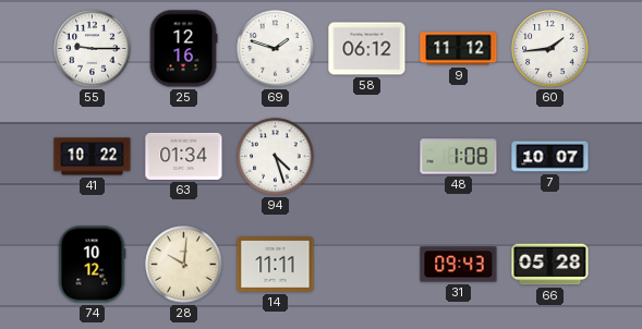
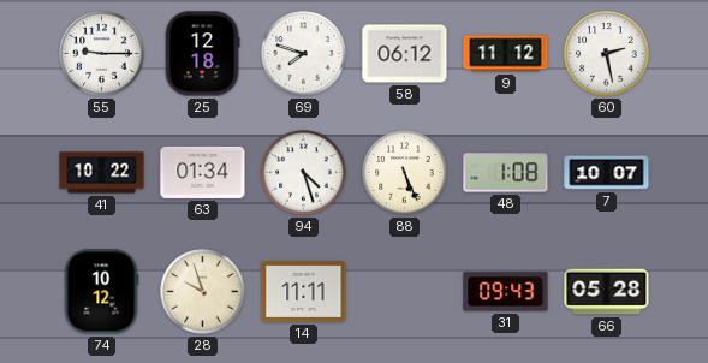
25: 12:16 -> 12:18 (202, 54)
69: 1:48 -> 7:48 (304, 54)
60: 1:44 -> 2:28 (607, 54)
88: none -> 5:26 (405, 173)
28: 10:01 -> 9:57 (203, 292)
